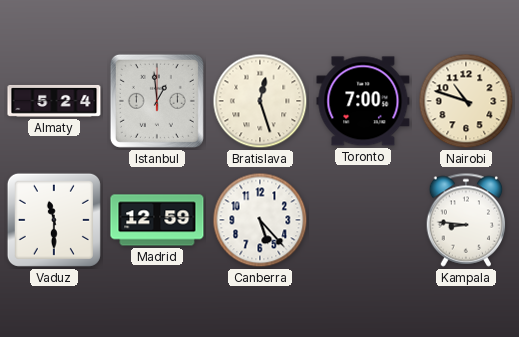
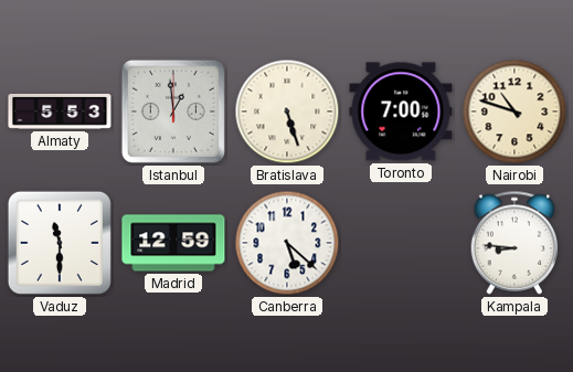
Almaty: 5:24 -> 5:53 (60, 111)
Bratislava: 12:27 -> 5:27 (287, 111)
Canberra: 5:23 -> 5:22 (287, 243)
